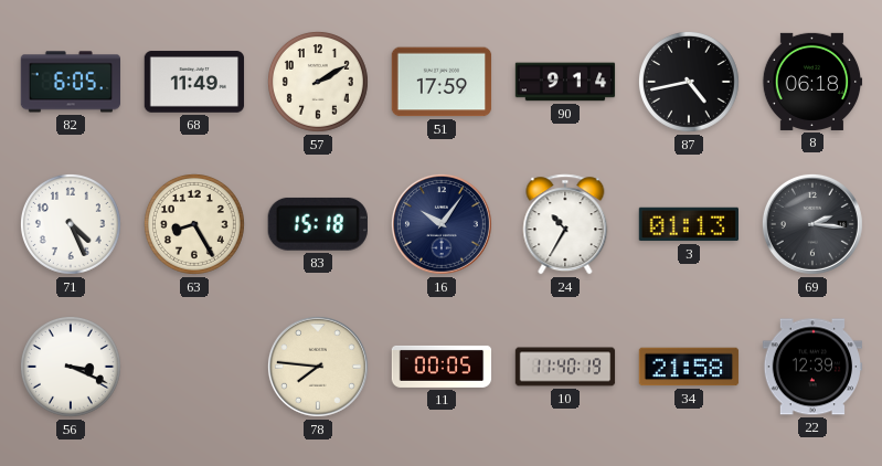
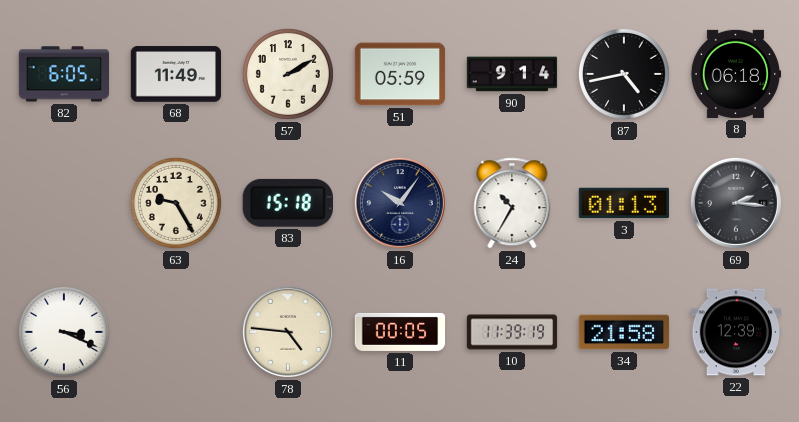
51: 17:59 -> 05:59 (400, 74)
71: 4:26 -> none (71, 224)
63: 8:25 -> 9:25 (176, 203)
78: 7:46 -> 4:46 (288, 332)
10: 11:40 -> 11:39 (512, 332)
